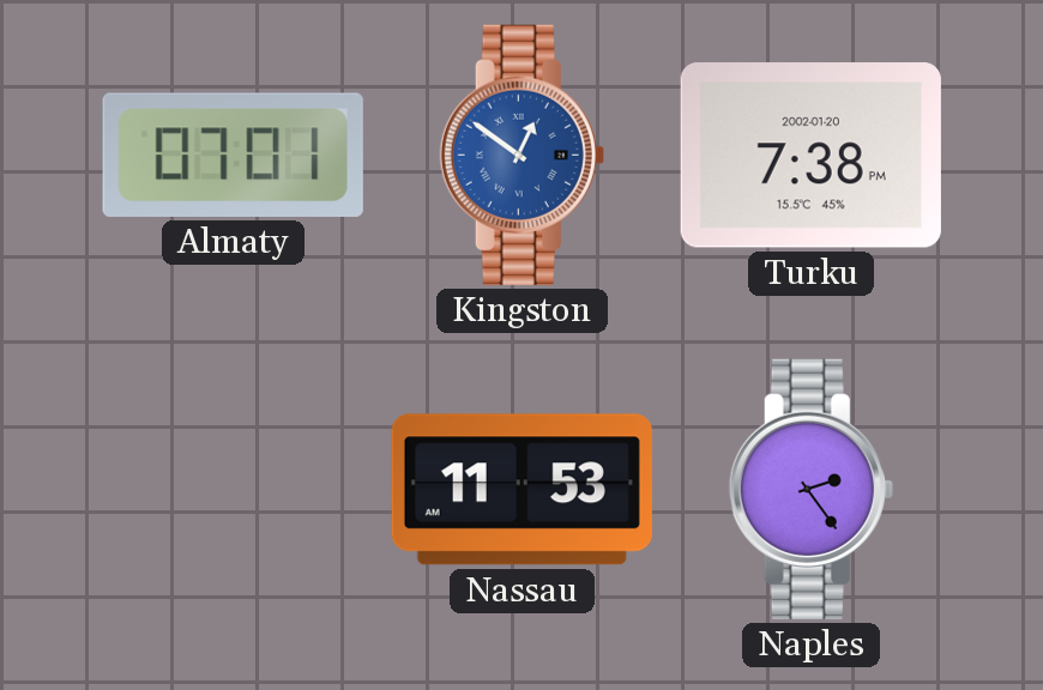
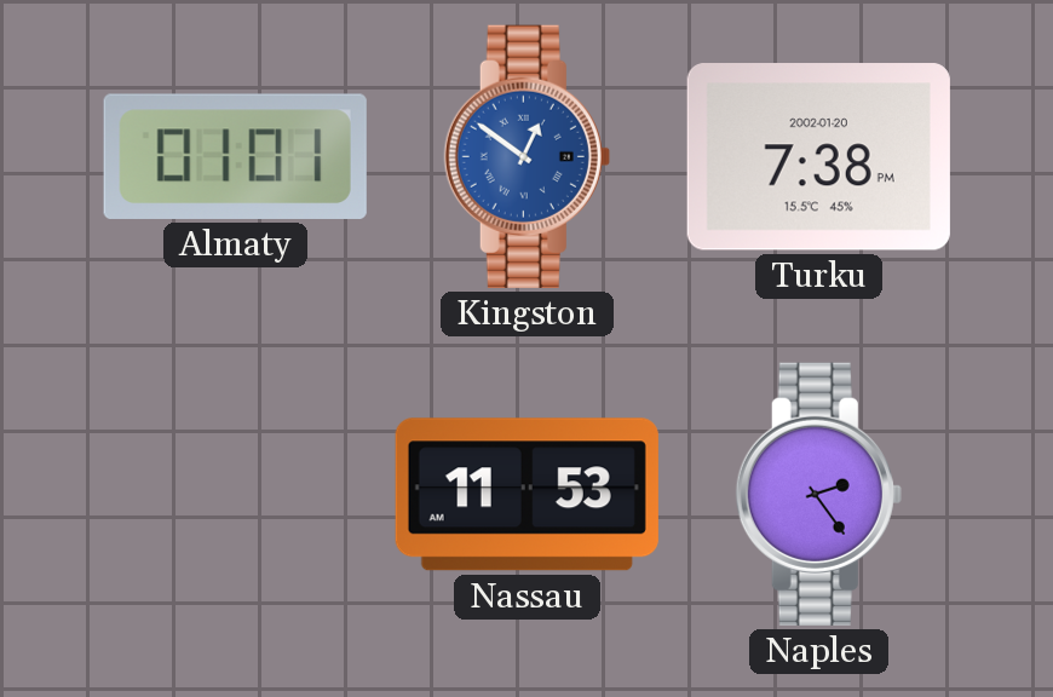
Almaty: 07:01 -> 01:01 (235, 156)
